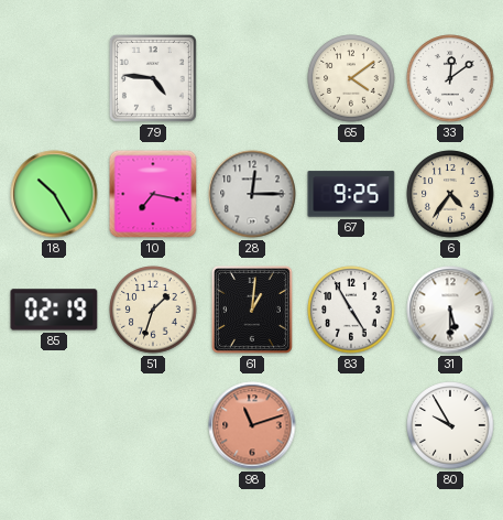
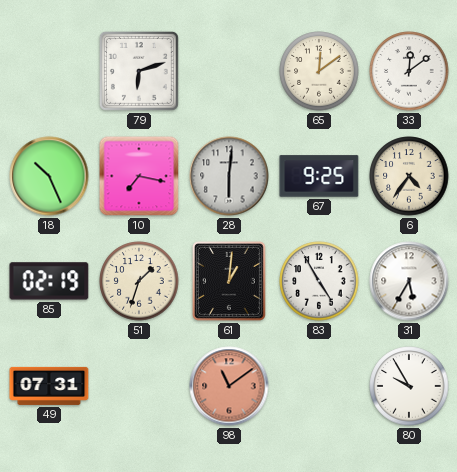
79: 4:46 -> 6:12 (139, 71)
65: 4:09 -> 12:09 (319, 71)
18: 10:25 -> 10:26 (49, 176)
28: 12:15 -> 6:01 (229, 176)
31: 5:30 -> 5:35 (409, 281)
49: none -> 07:31 (49, 386)
98: 11:12 -> 11:09 (229, 386)
